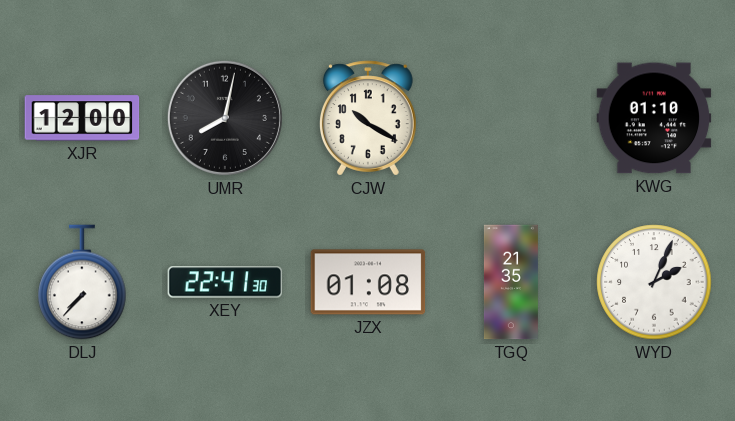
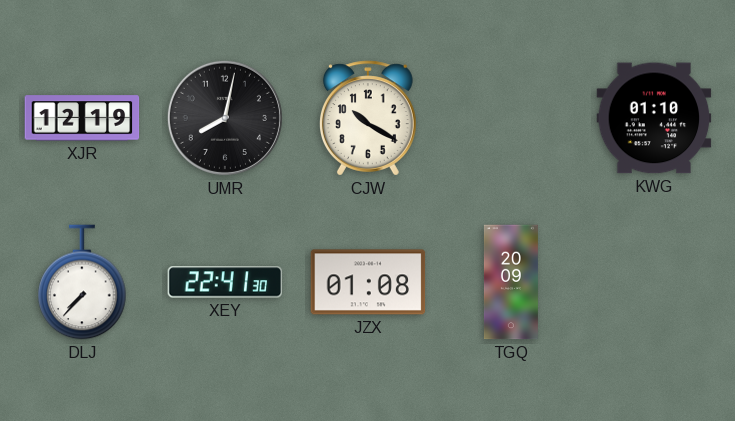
XJR: 12:00 -> 12:19 (82, 118)
TGQ: 21:35 -> 20:09 (511, 282)
WYD: 2:04 -> none (654, 282)
